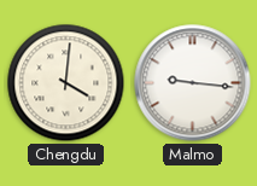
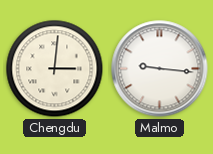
Chengdu: 4:01 -> 3:01 (55, 69)
